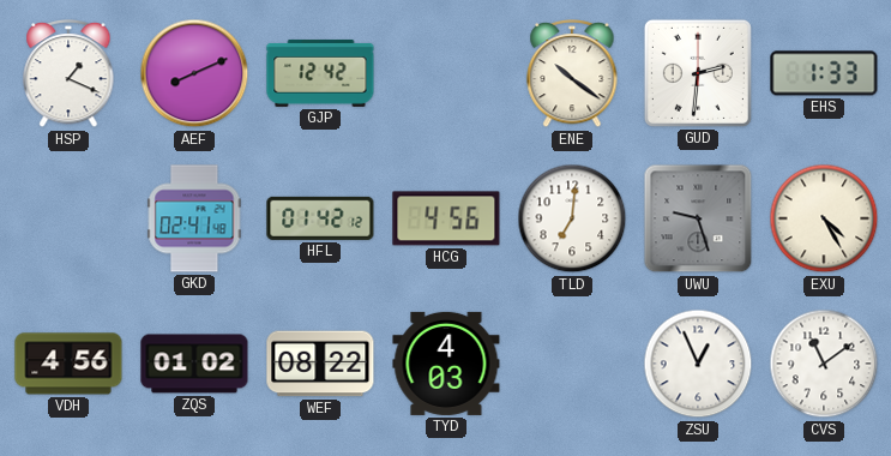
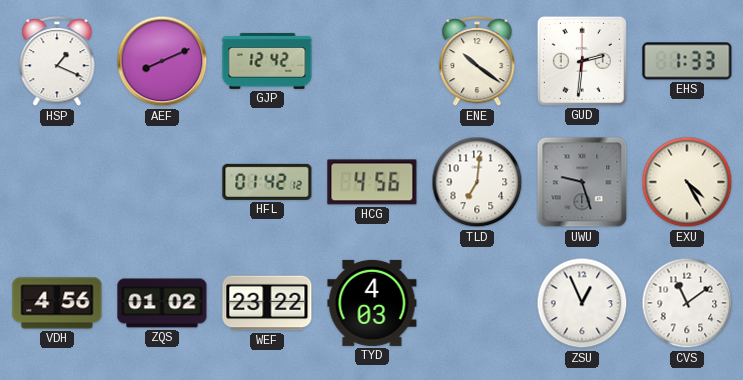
GKD: 02:41 -> none (194, 218)
WEF: 08:22 -> 23:22 (267, 303)
